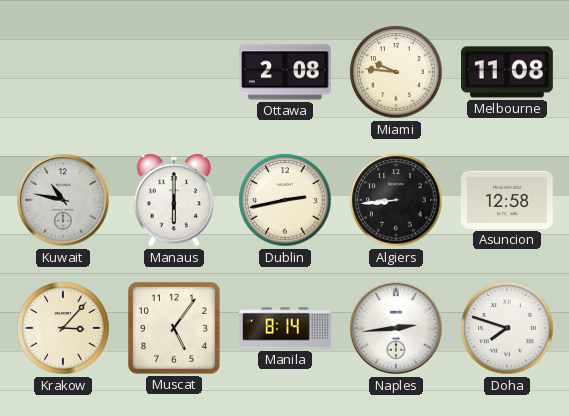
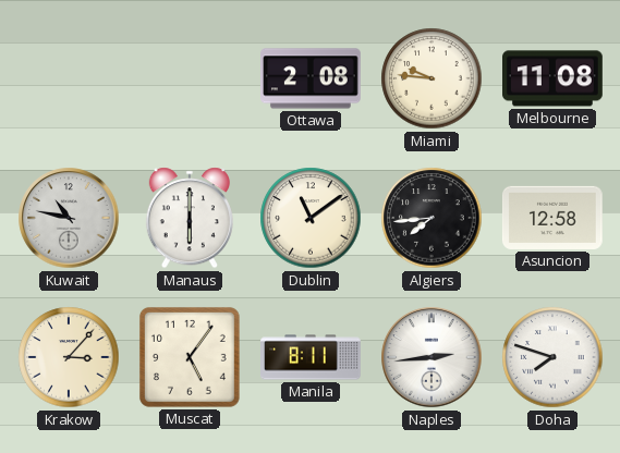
Dublin: 2:43 -> 11:09 (311, 218)
Algiers: 8:44 -> 7:44 (431, 218)
Manila: 8:14 -> 8:11 (312, 357)
